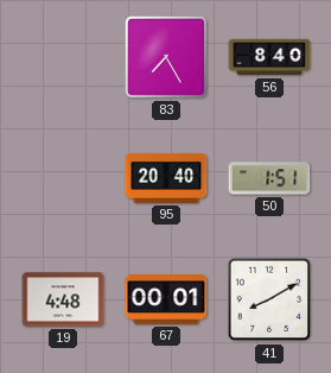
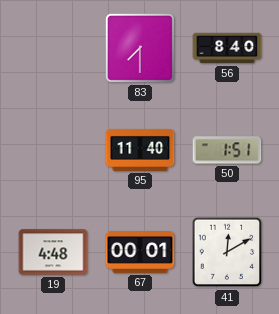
83: 7:25 -> 7:30 (140, 48)
95: 20:40 -> 11:40 (140, 150)
41: 8:10 -> 12:10 (227, 252)
